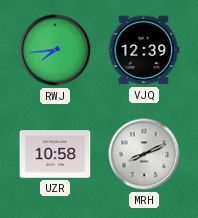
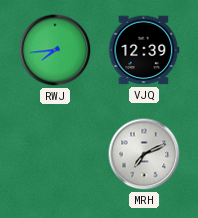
UZR: 10:58 -> none (55, 154)
MRH: 8:11 -> 7:11 (144, 154)
